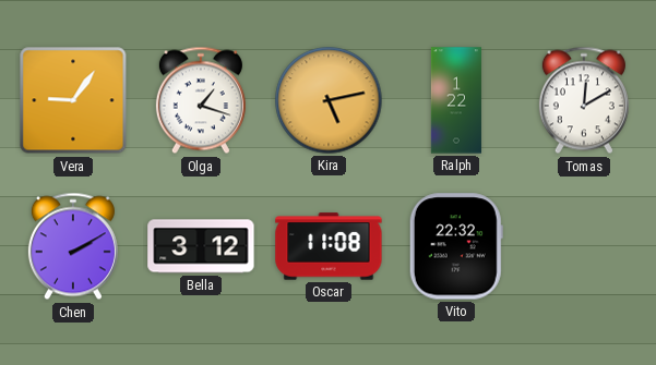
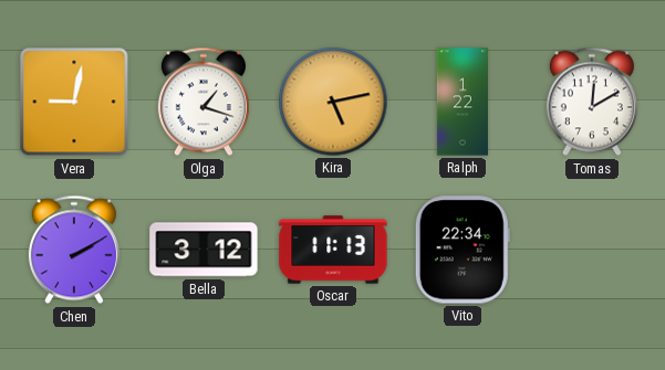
Vera: 9:06 -> 9:02 (74, 102)
Oscar: 11:08 -> 11:13 (333, 250)
Vito: 22:32 -> 22:34 (463, 250)
